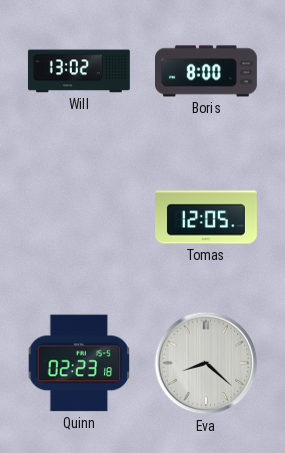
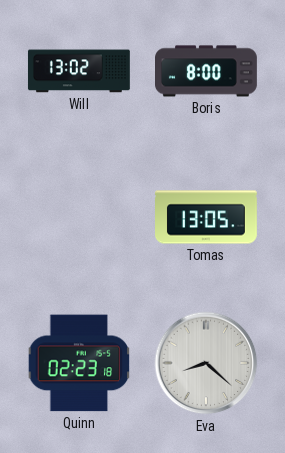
Tomas: 12:05 -> 13:05 (207, 217)
